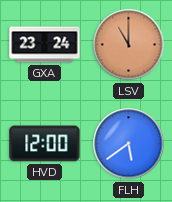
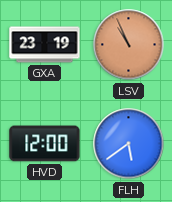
GXA: 23:24 -> 23:19 (45, 45)
LSV: 11:00 -> 10:56 (129, 45)
